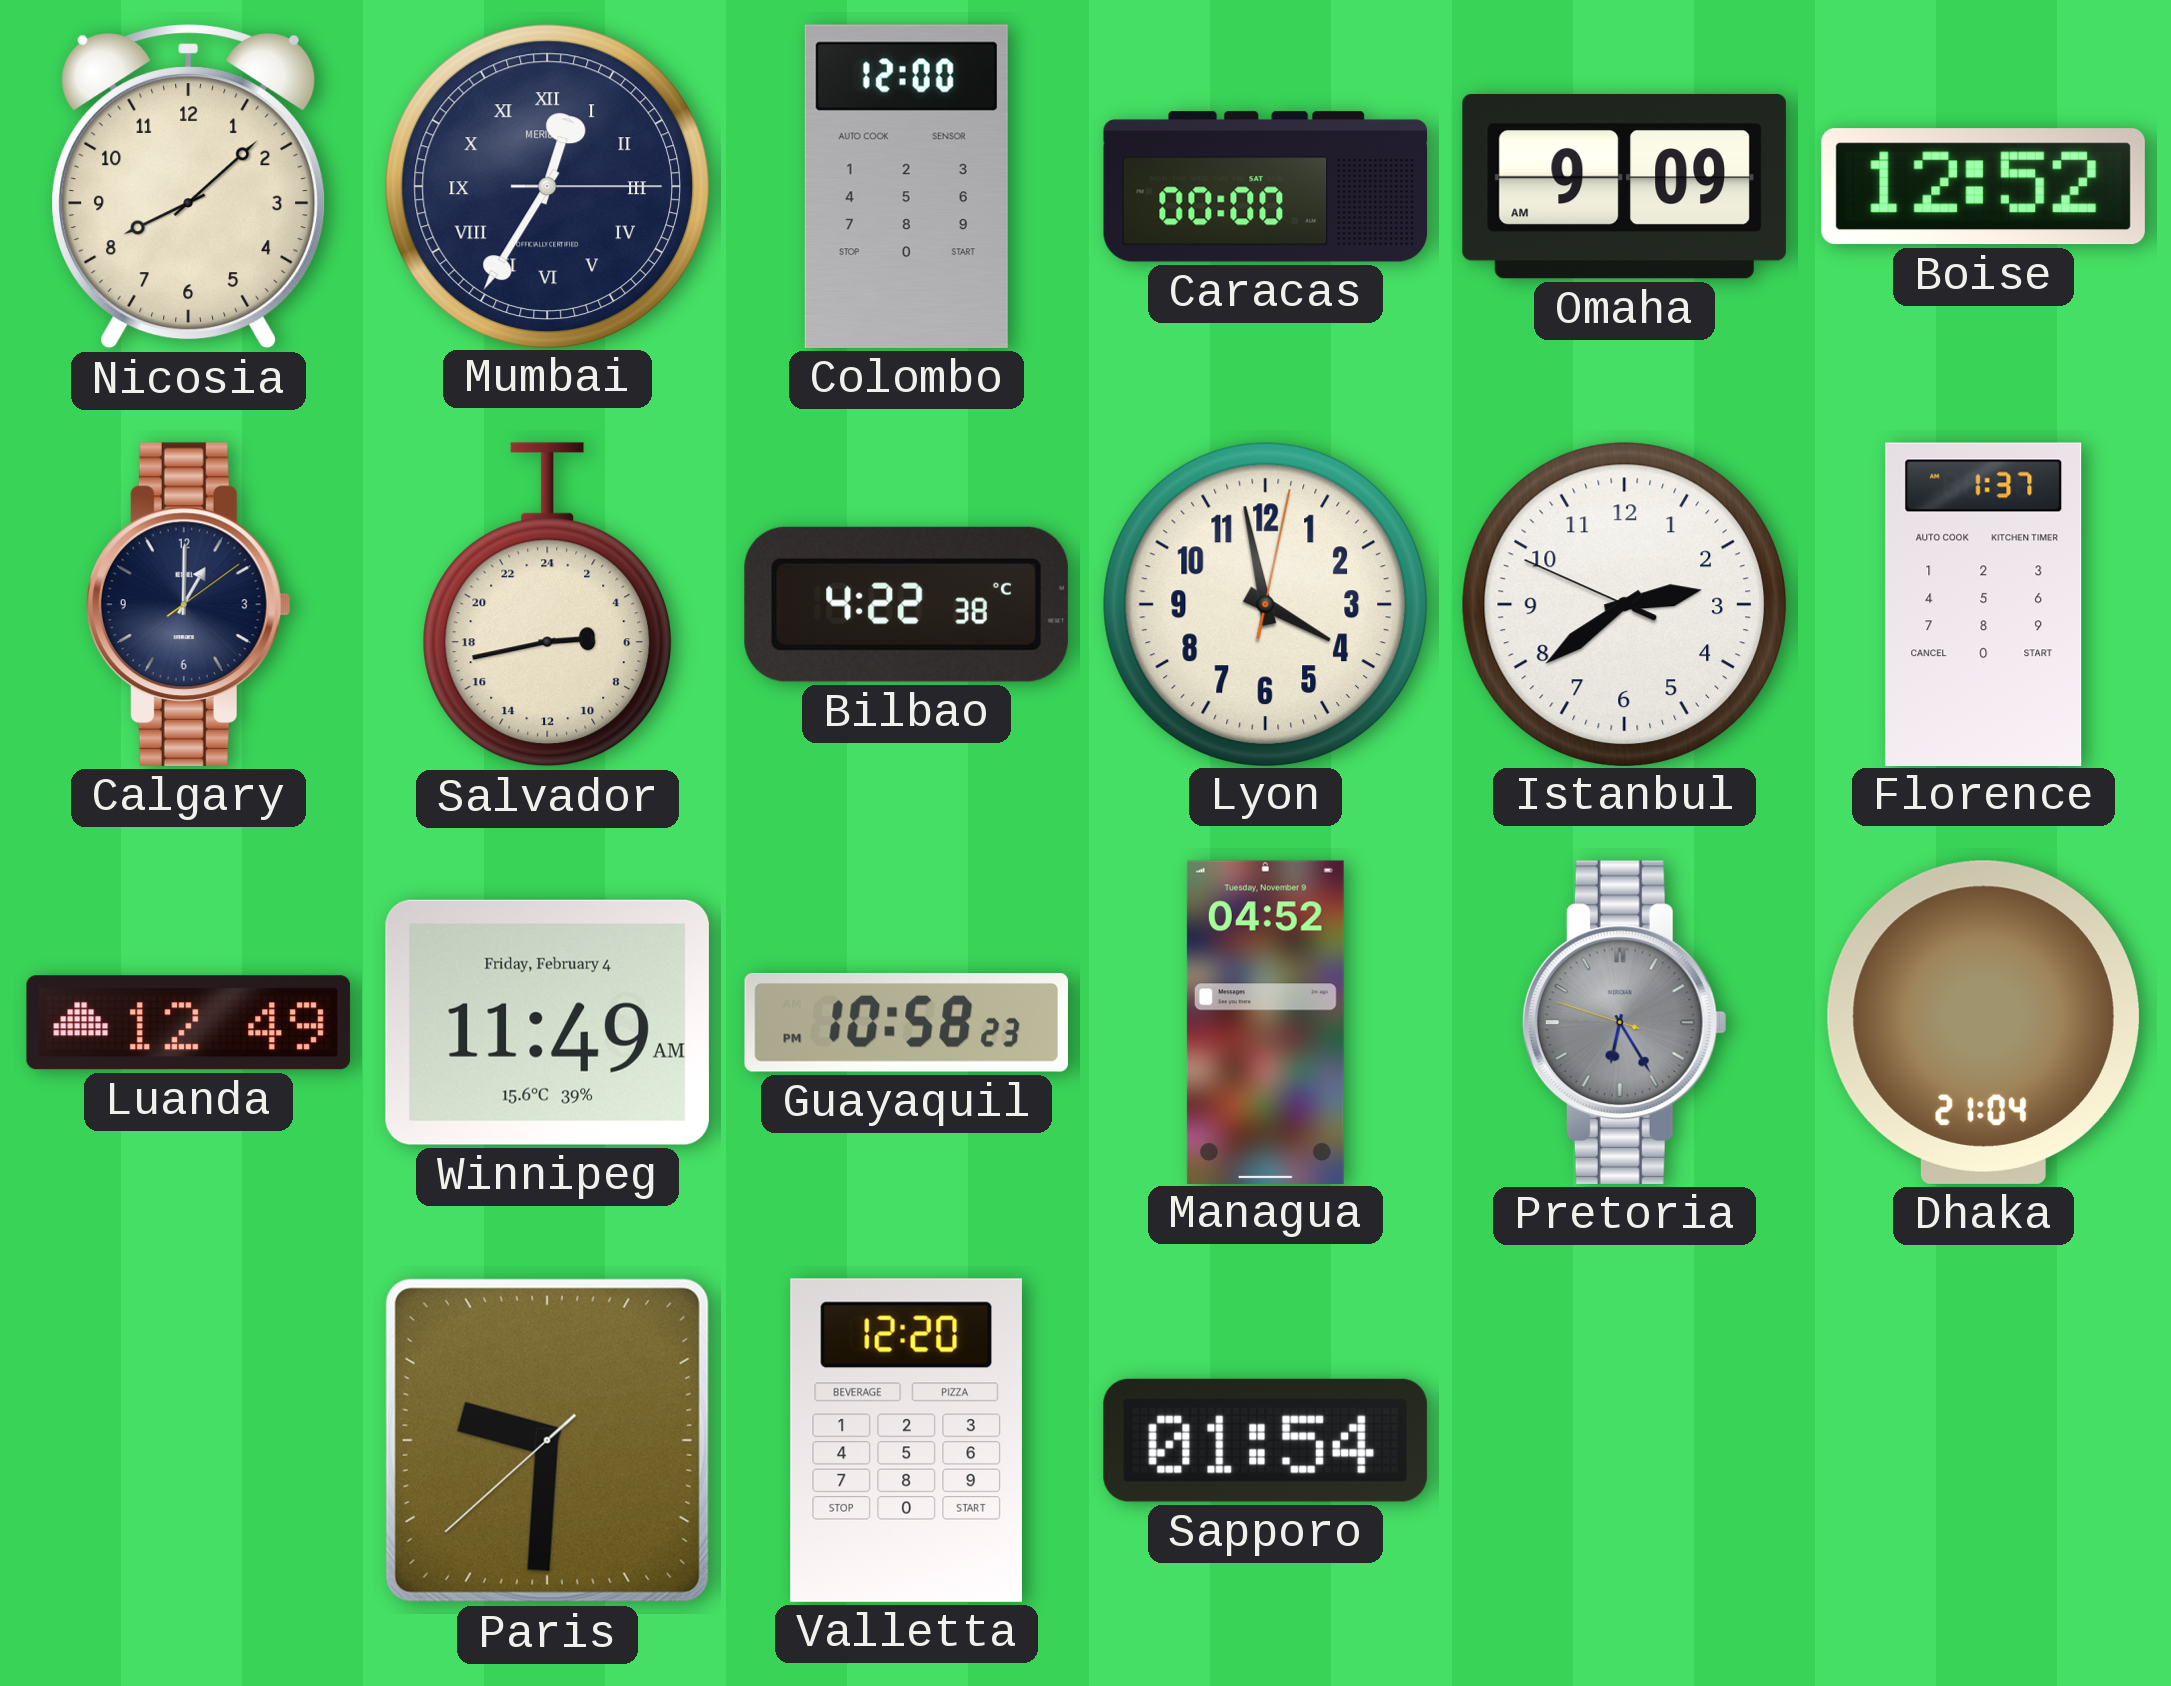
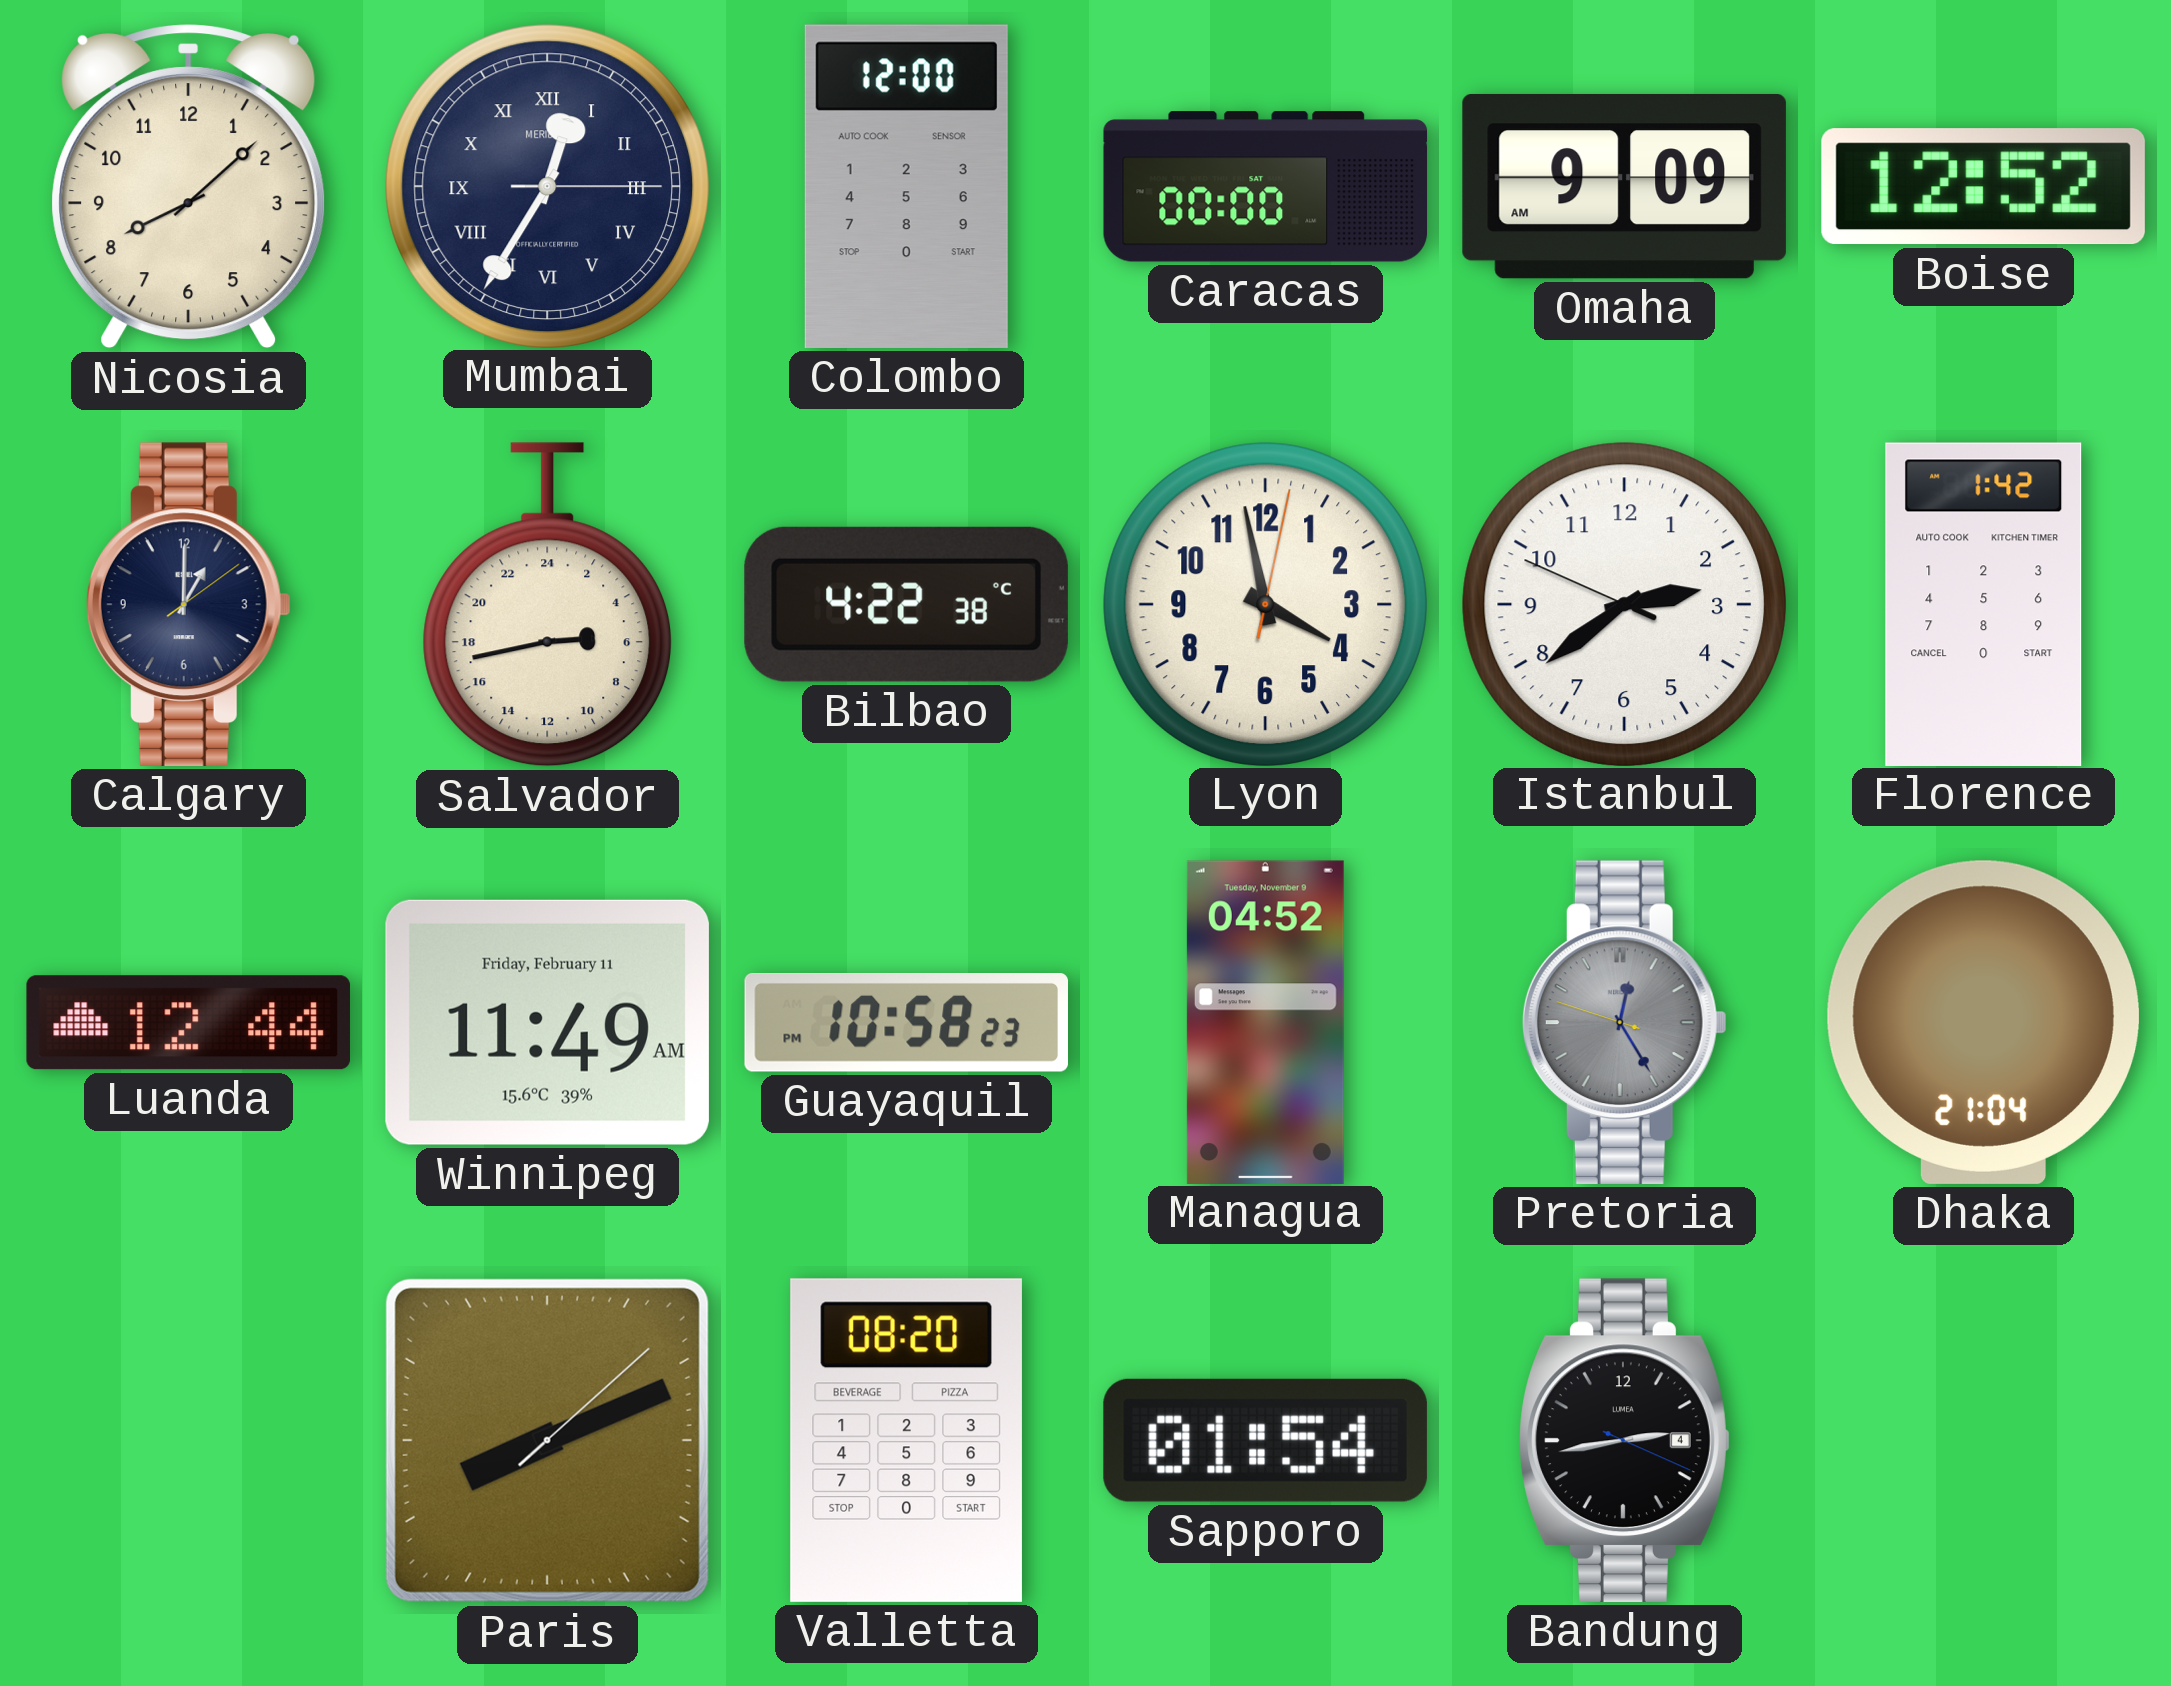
Florence: 1:37 -> 1:42 (1984, 604)
Luanda: 12:49 -> 12:44 (188, 1023)
Winnipeg date: Friday, February 4 -> Friday, February 11 (547, 1022)
Pretoria: 6:24 -> 12:24 (1624, 1022)
Paris: 9:30 -> 8:11 (547, 1440)
Valletta: 12:20 -> 08:20 (906, 1440)
Bandung: none -> 2:43 (1625, 1440)
